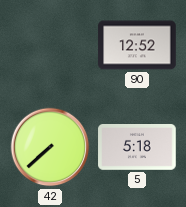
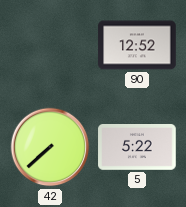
5: 5:18 -> 5:22 (137, 148)
